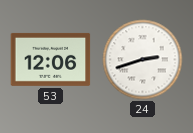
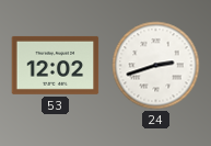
53: 12:06 -> 12:02 (56, 65)
